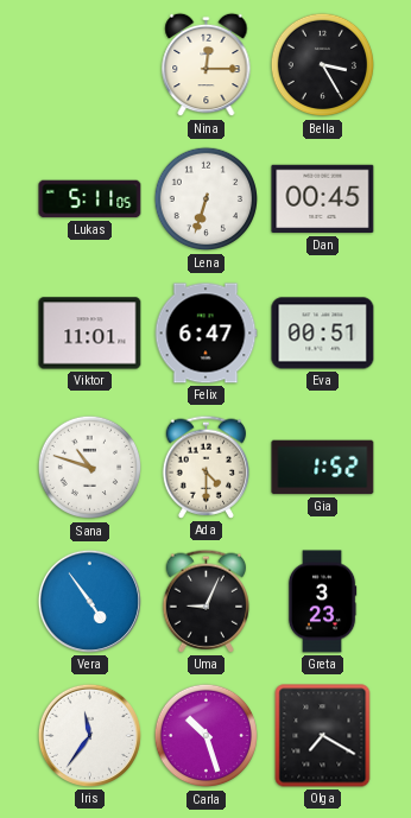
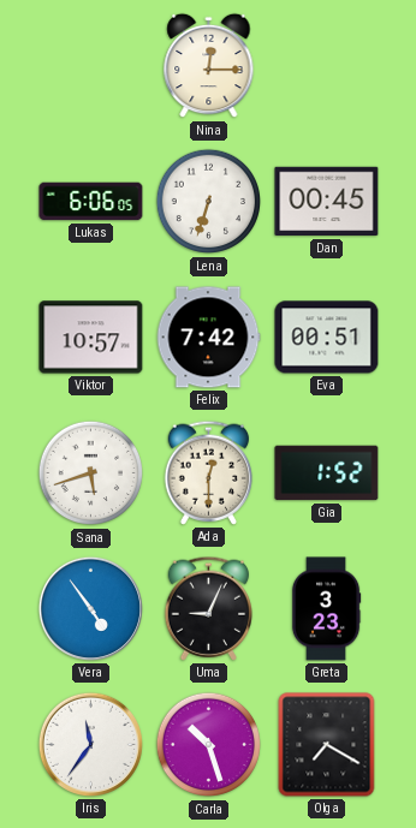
Bella: 3:25 -> none (323, 65)
Lukas: 5:11 -> 6:06 (91, 202)
Viktor: 11:01 -> 10:57 (91, 338)
Felix: 6:47 -> 7:42 (208, 338)
Sana: 10:48 -> 5:42 (91, 473)
Ada: 4:30 -> 12:30 (209, 472)
